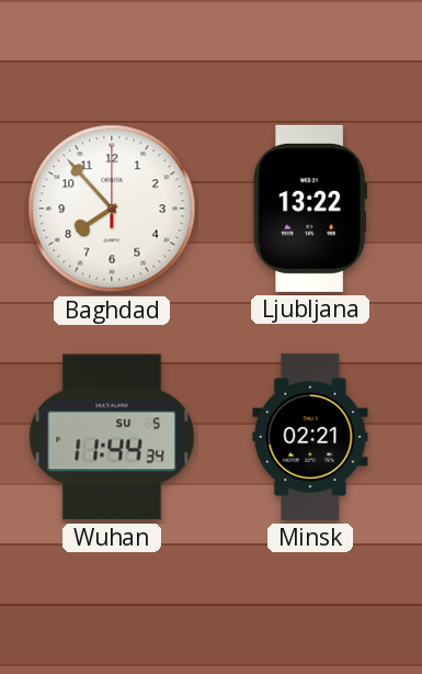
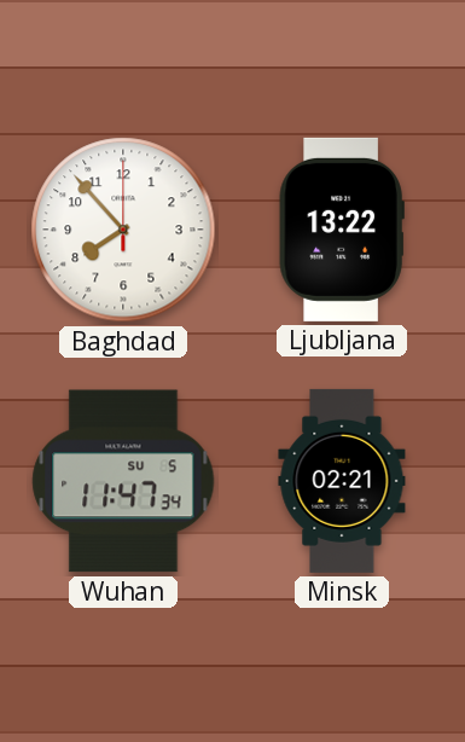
Wuhan: 11:44 -> 11:47 (123, 481)
